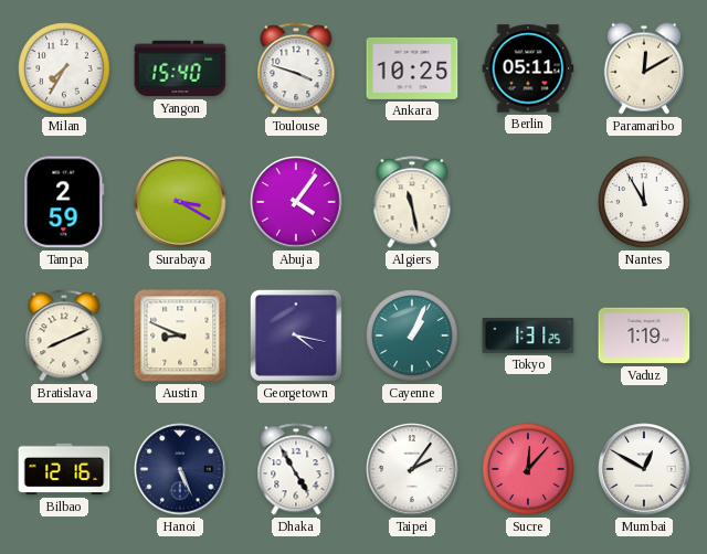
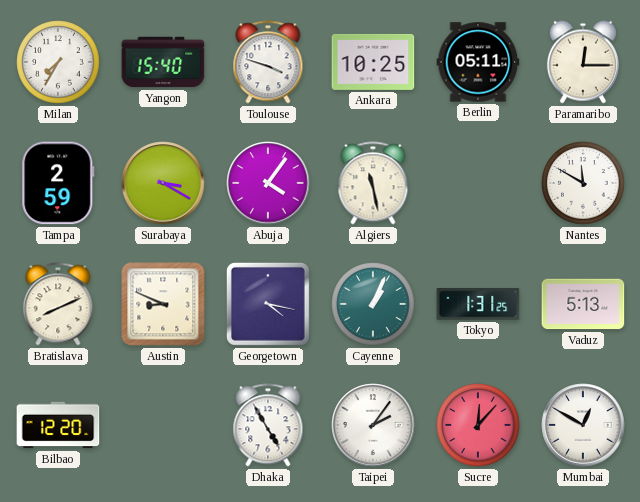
Paramaribo: 12:10 -> 12:15 (583, 62)
Nantes: 11:55 -> 11:50 (583, 183)
Vaduz: 1:19 -> 5:13 (583, 304)
Bilbao: 12:16 -> 12:20 (58, 425)
Hanoi: 5:26 -> none (180, 469)
